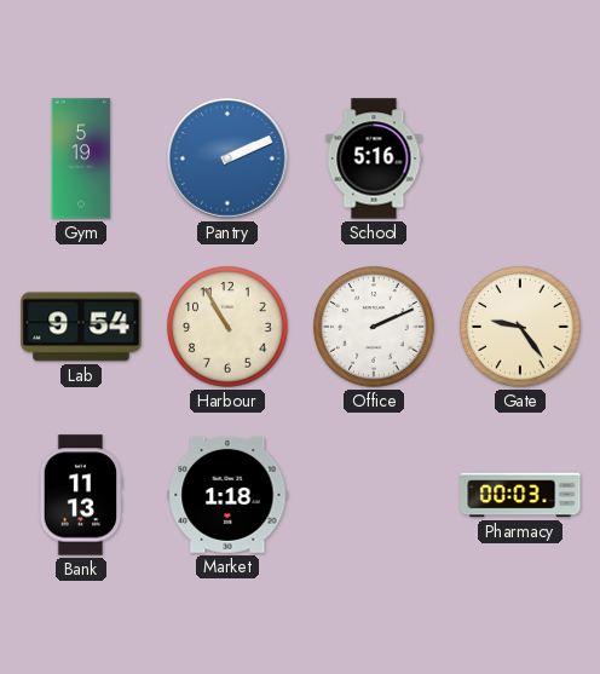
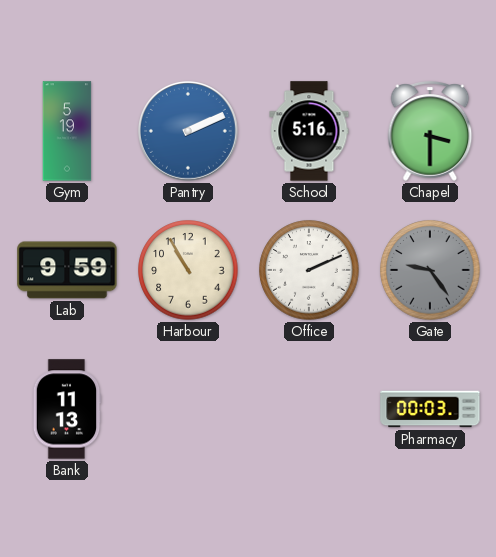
Chapel: none -> 3:30 (430, 131)
Lab: 9:54 -> 9:59 (67, 270)
Gate dial: cream -> grey (430, 270)
Market: 1:18 -> none (227, 495)
